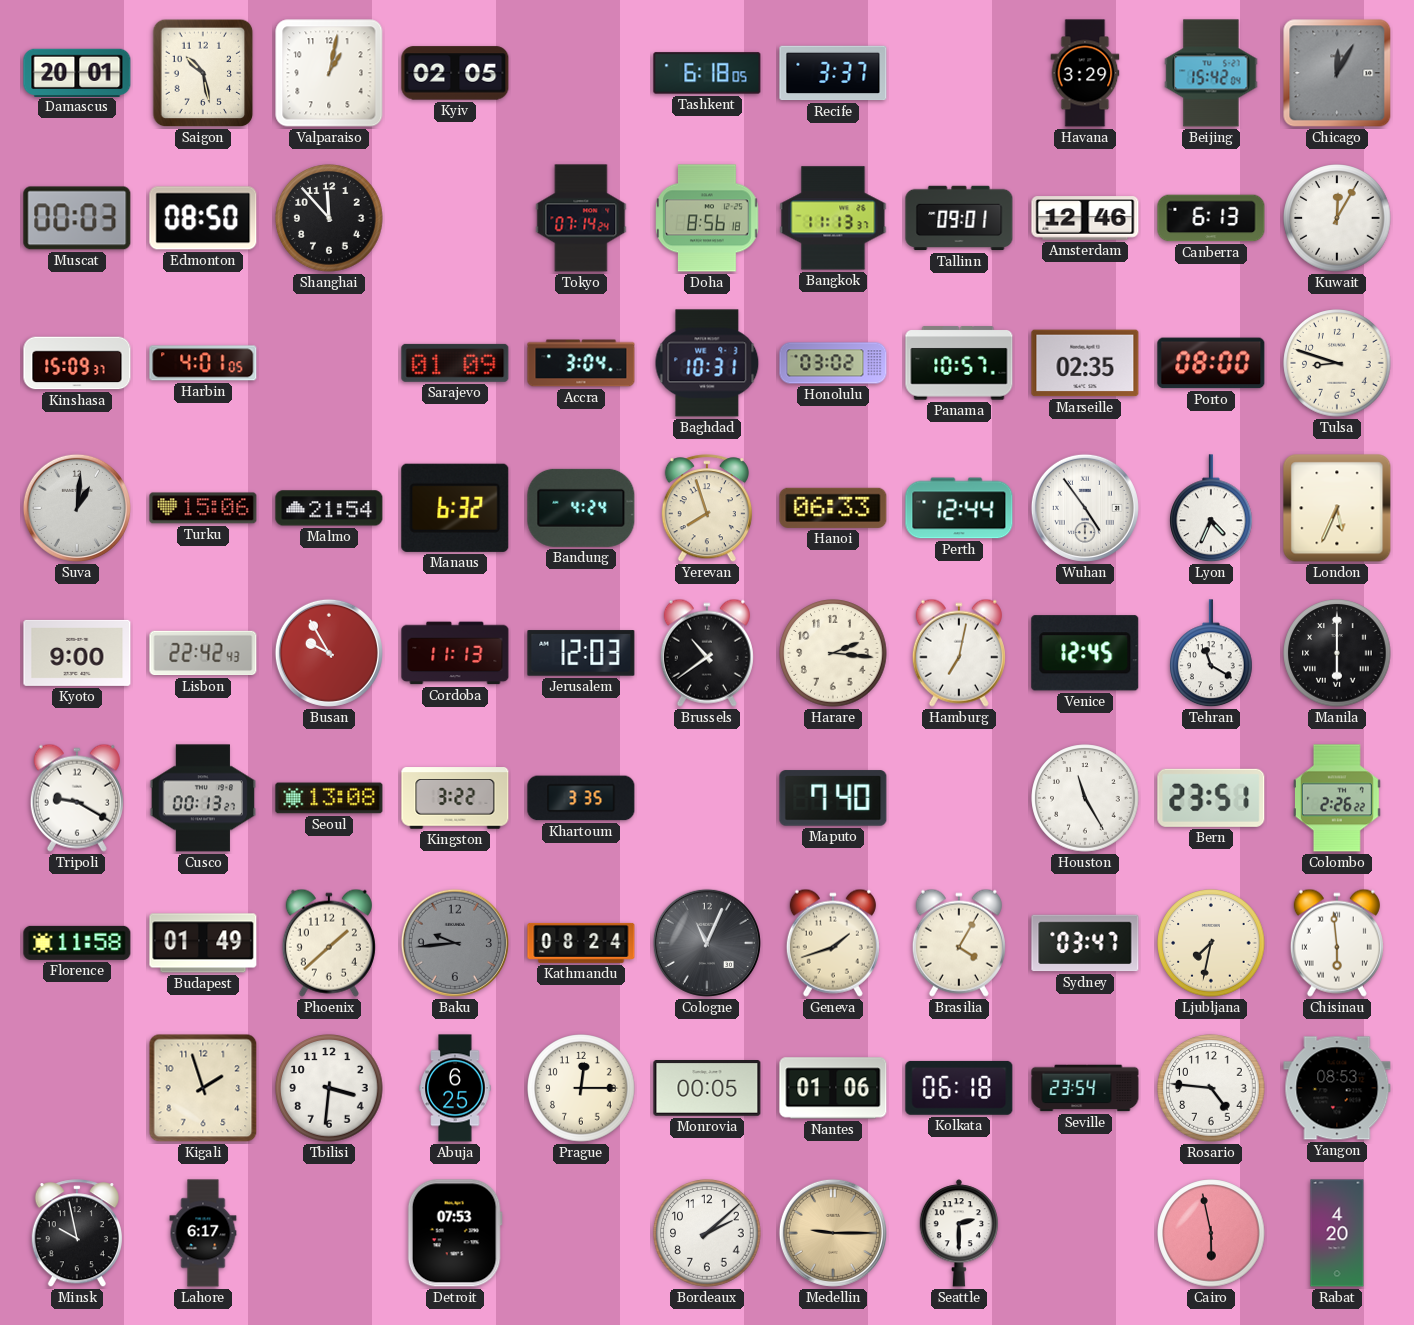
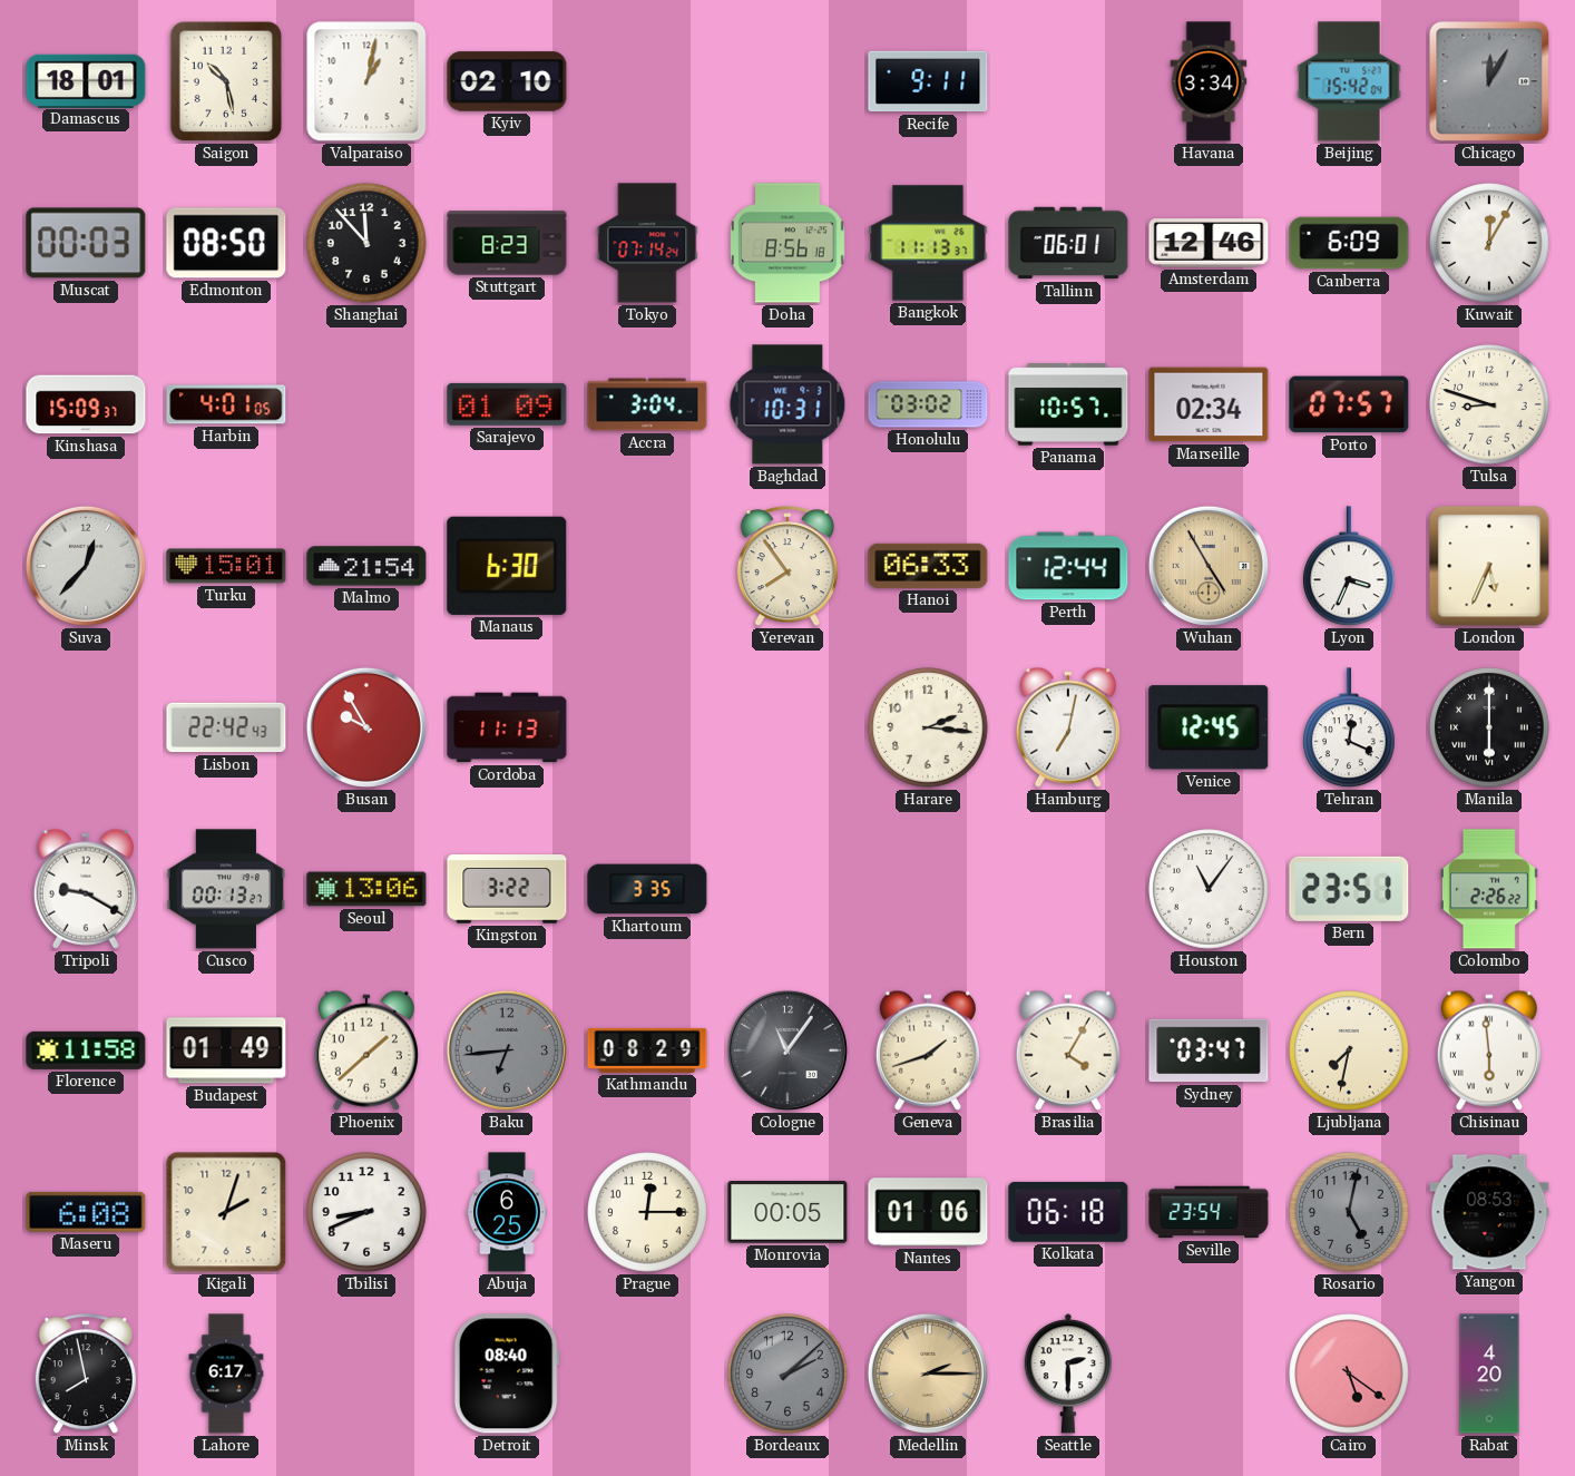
Damascus: 20:01 -> 18:01 (86, 80)
Kyiv: 02:05 -> 02:10 (507, 81)
Tashkent: 6:18 -> none (707, 73)
Recife: 3:37 -> 9:11 (928, 81)
Havana: 3:29 -> 3:34 (1209, 81)
Stuttgart: none -> 8:23 (507, 243)
Tallinn: 09:01 -> 06:01 (1068, 243)
Canberra: 6:13 -> 6:09 (1349, 243)
Marseille: 02:35 -> 02:34 (1209, 404)
Porto: 08:00 -> 07:57 (1349, 404)
Suva: 1:01 -> 12:37 (86, 566)
Turku: 15:06 -> 15:01 (226, 566)
Manaus: 6:32 -> 6:30 (507, 566)
Bandung: 4:24 -> none (581, 508)
Yerevan: 7:57 -> 7:54 (788, 567)
Wuhan: 4:54 -> 4:55 (1209, 566)
Wuhan dial: white -> champagne (1209, 566)
Lyon: 4:34 -> 3:34 (1350, 567)
Kyoto: 9:00 -> none (77, 653)
Jerusalem: 12:03 -> none (581, 653)
Brussels: 10:39 -> none (707, 653)
Tehran: 11:20 -> 12:19 (1350, 729)
Seoul: 13:08 -> 13:06 (366, 889)
Maputo: 7:40 -> none (833, 798)
Houston: 11:25 -> 11:06 (1209, 889)
Baku: 9:44 -> 6:44 (507, 1050)
Kathmandu: 08:24 -> 08:29 (647, 1050)
Cologne: 11:04 -> 11:06 (788, 1050)
Maseru: none -> 6:08 (86, 1212)
Kigali: 1:57 -> 2:03 (226, 1212)
Tbilisi: 3:31 -> 8:41 (366, 1212)
Rosario: 4:46 -> 5:02 (1349, 1212)
Rosario dial: white -> grey (1349, 1212)
Minsk: 9:58 -> 7:58 (86, 1375)
Detroit: 07:53 -> 08:40 (507, 1374)
Bordeaux dial: white -> grey (788, 1374)
Medellin: 9:15 -> 2:15 (928, 1374)
Cairo: 5:58 -> 5:21 (1349, 1374)
